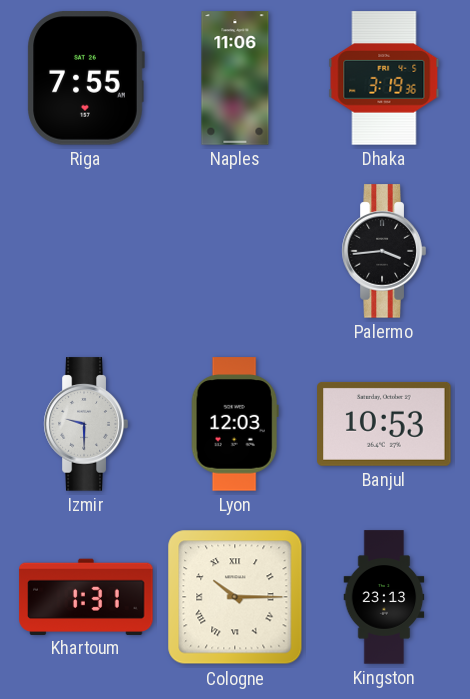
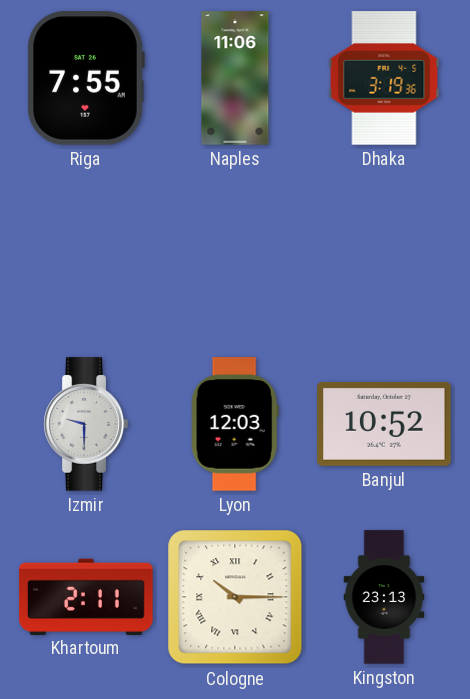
Palermo: 3:44 -> none (384, 251)
Banjul: 10:53 -> 10:52 (384, 424)
Khartoum: 1:31 -> 2:11 (86, 596)
